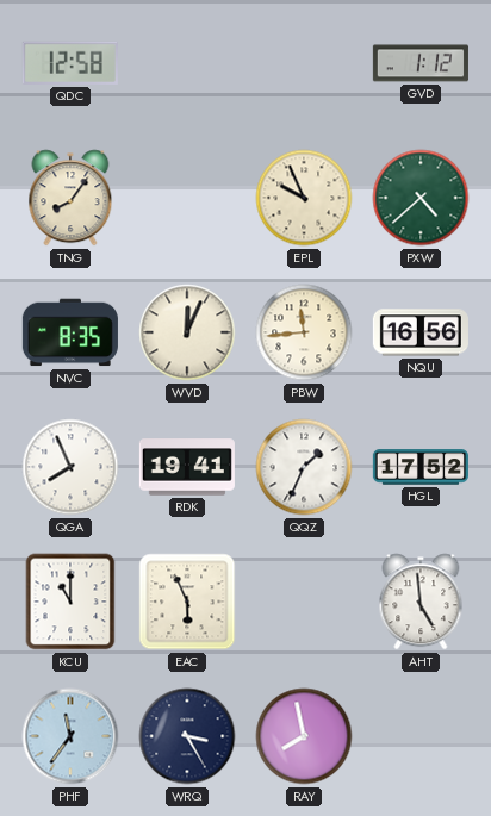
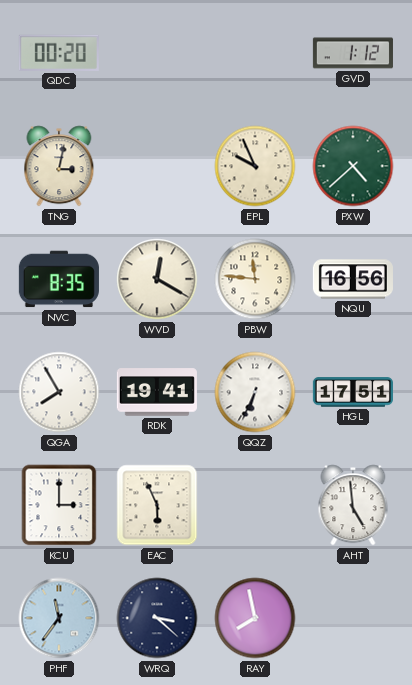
QDC: 12:58 -> 00:20 (59, 53)
TNG: 8:06 -> 3:02 (59, 166)
WVD: 12:04 -> 12:20 (157, 279)
PBW: 11:44 -> 11:46 (255, 279)
QGA: 7:56 -> 7:55 (59, 392)
QQZ: 1:34 -> 6:34 (255, 392)
HGL: 17:52 -> 17:51 (353, 392)
KCU: 11:00 -> 3:00 (59, 505)
WRQ: 3:25 -> 3:22 (157, 618)
